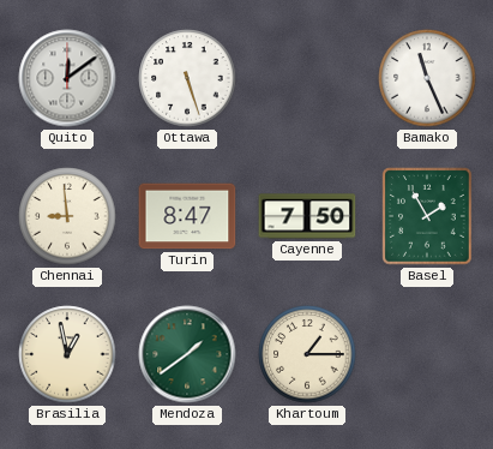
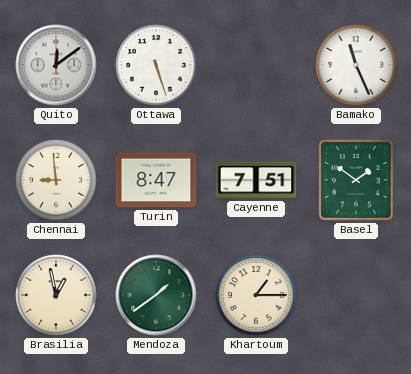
Cayenne: 7:50 -> 7:51 (256, 180)
Basel: 1:55 -> 1:51 (356, 180)
